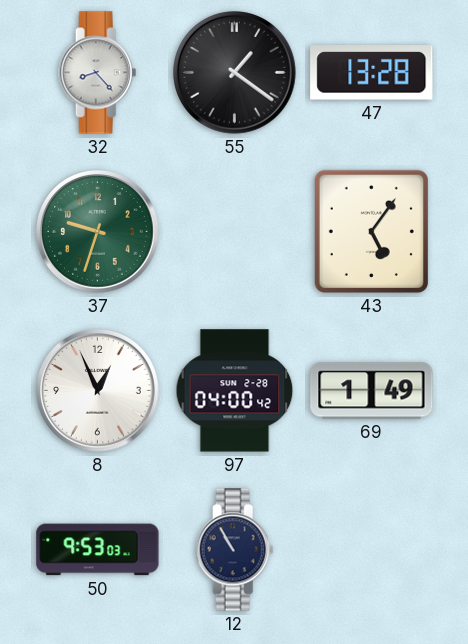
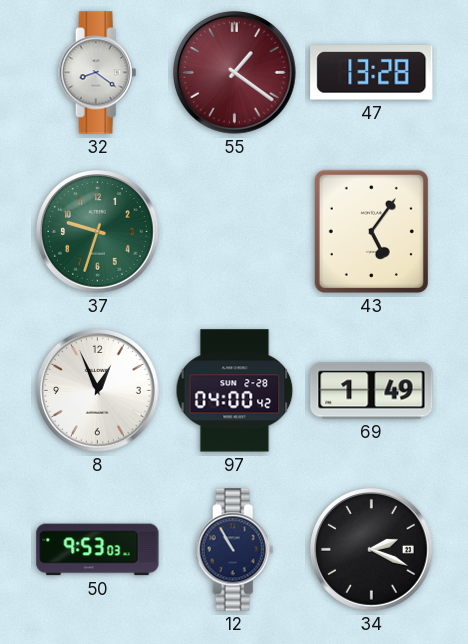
32: 8:23 -> 8:21 (98, 73)
55 dial: black -> burgundy (235, 73)
34: none -> 2:19 (372, 550)
